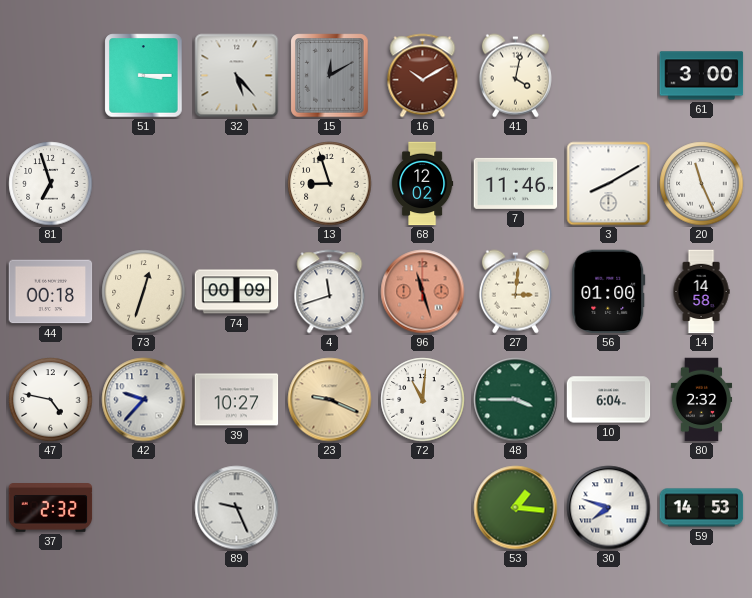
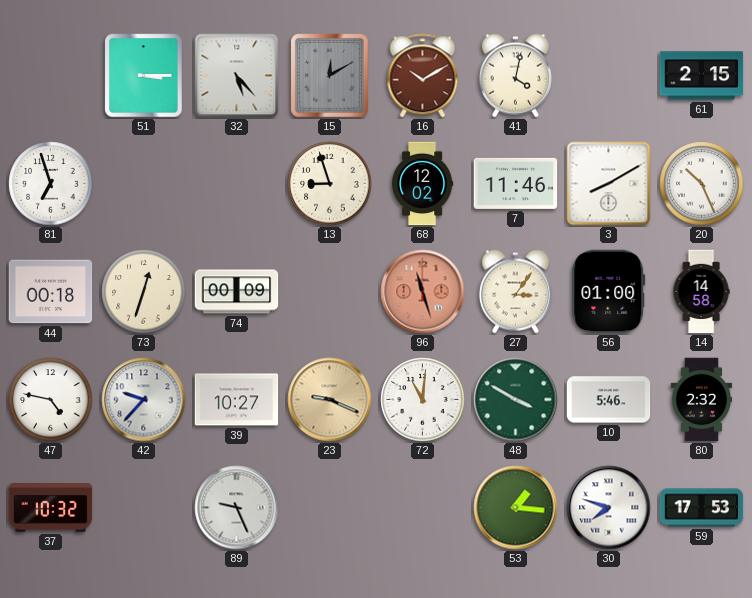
61: 3:00 -> 2:15 (702, 76)
20: 11:26 -> 10:26 (702, 184)
4: 11:42 -> none (330, 292)
27: 3:01 -> 3:06 (515, 292)
48: 3:45 -> 3:50 (516, 400)
10: 6:04 -> 5:46 (609, 400)
37: 2:32 -> 10:32 (51, 508)
59: 14:53 -> 17:53 (702, 508)
